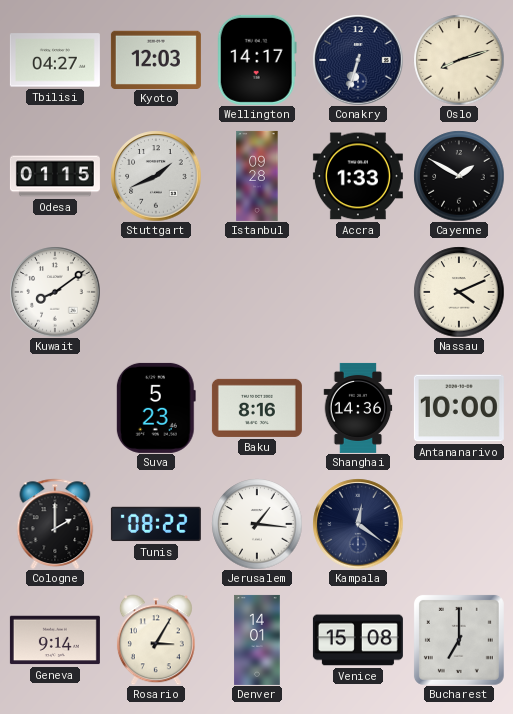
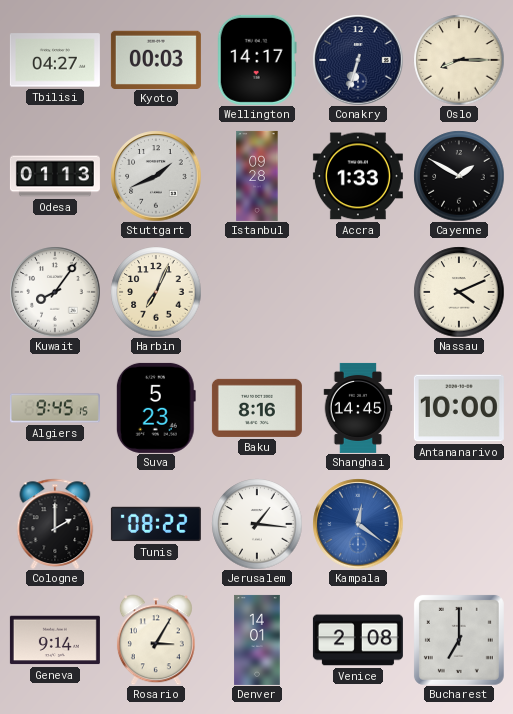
Kyoto: 12:03 -> 00:03 (156, 59)
Oslo: 8:12 -> 8:15 (459, 60)
Odesa: 01:15 -> 01:13 (55, 176)
Kuwait: 8:09 -> 8:06 (55, 292)
Harbin: none -> 7:04 (156, 292)
Algiers: none -> 9:45 (55, 408)
Shanghai: 14:36 -> 14:45 (358, 408)
Kampala dial: navy -> blue (358, 524)
Venice: 15:08 -> 2:08 (358, 640)
